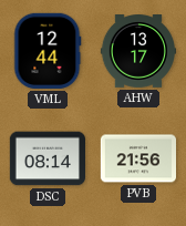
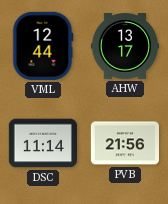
DSC: 08:14 -> 11:14 (42, 143)
